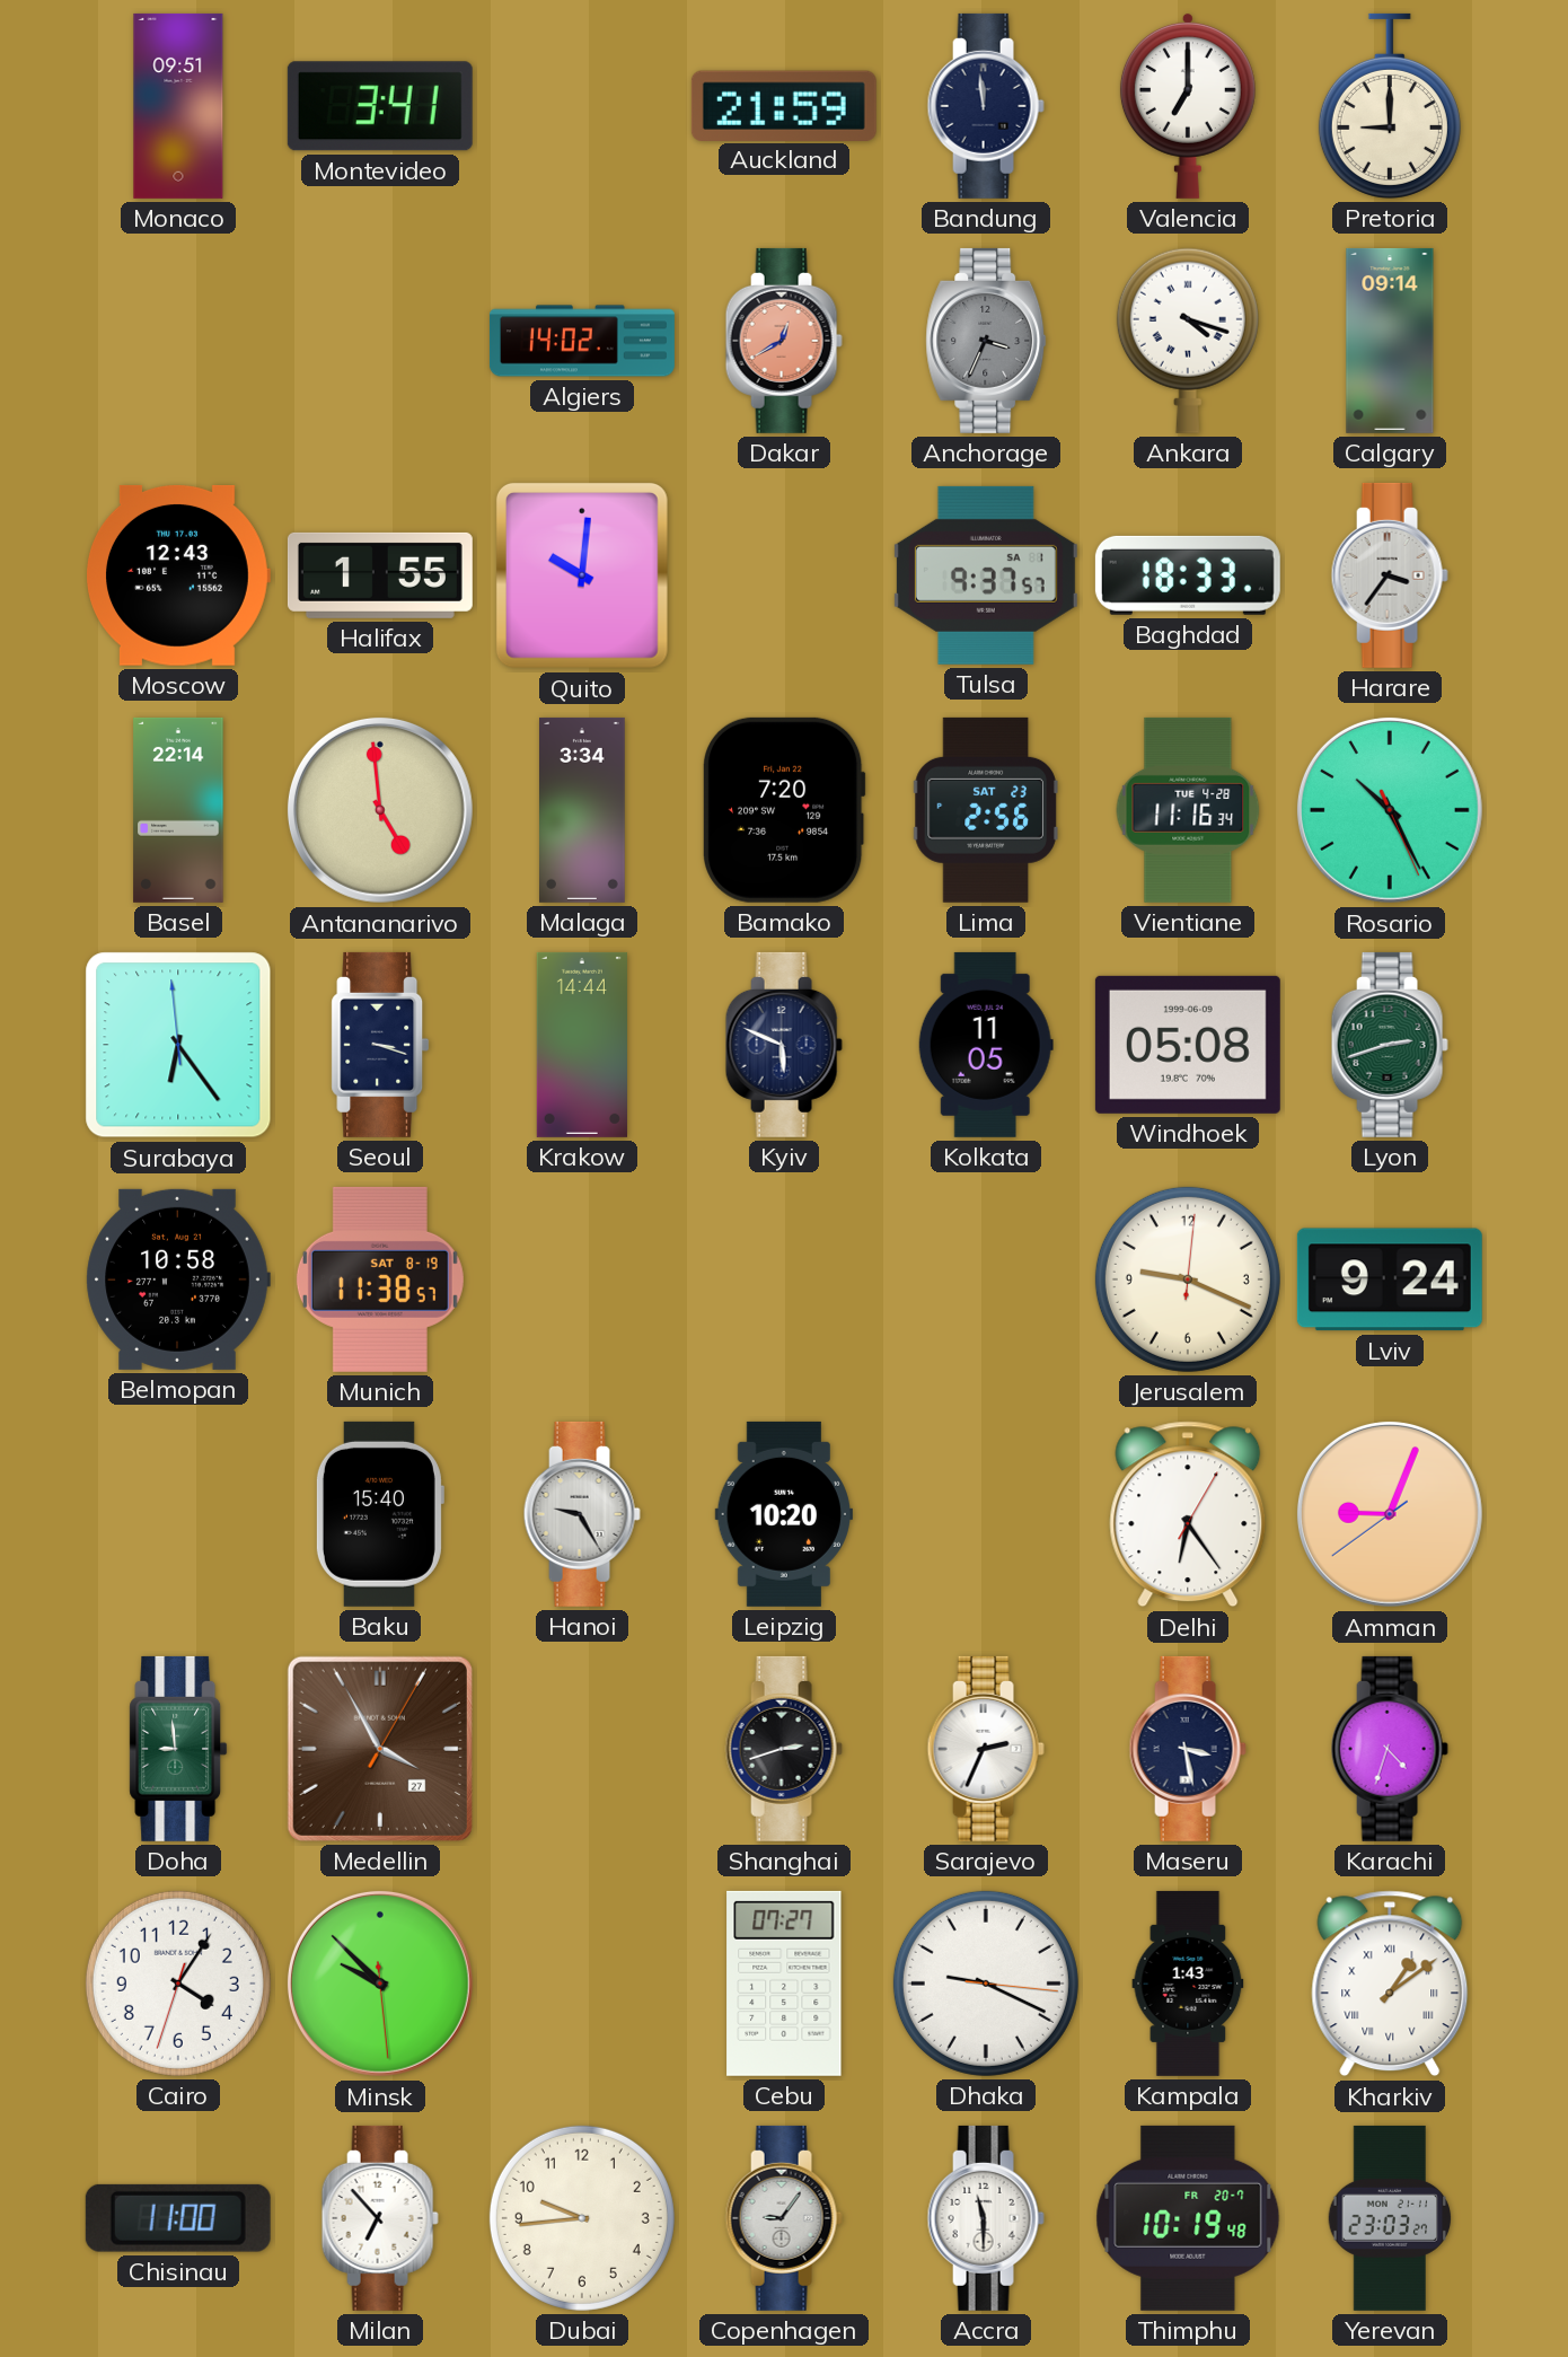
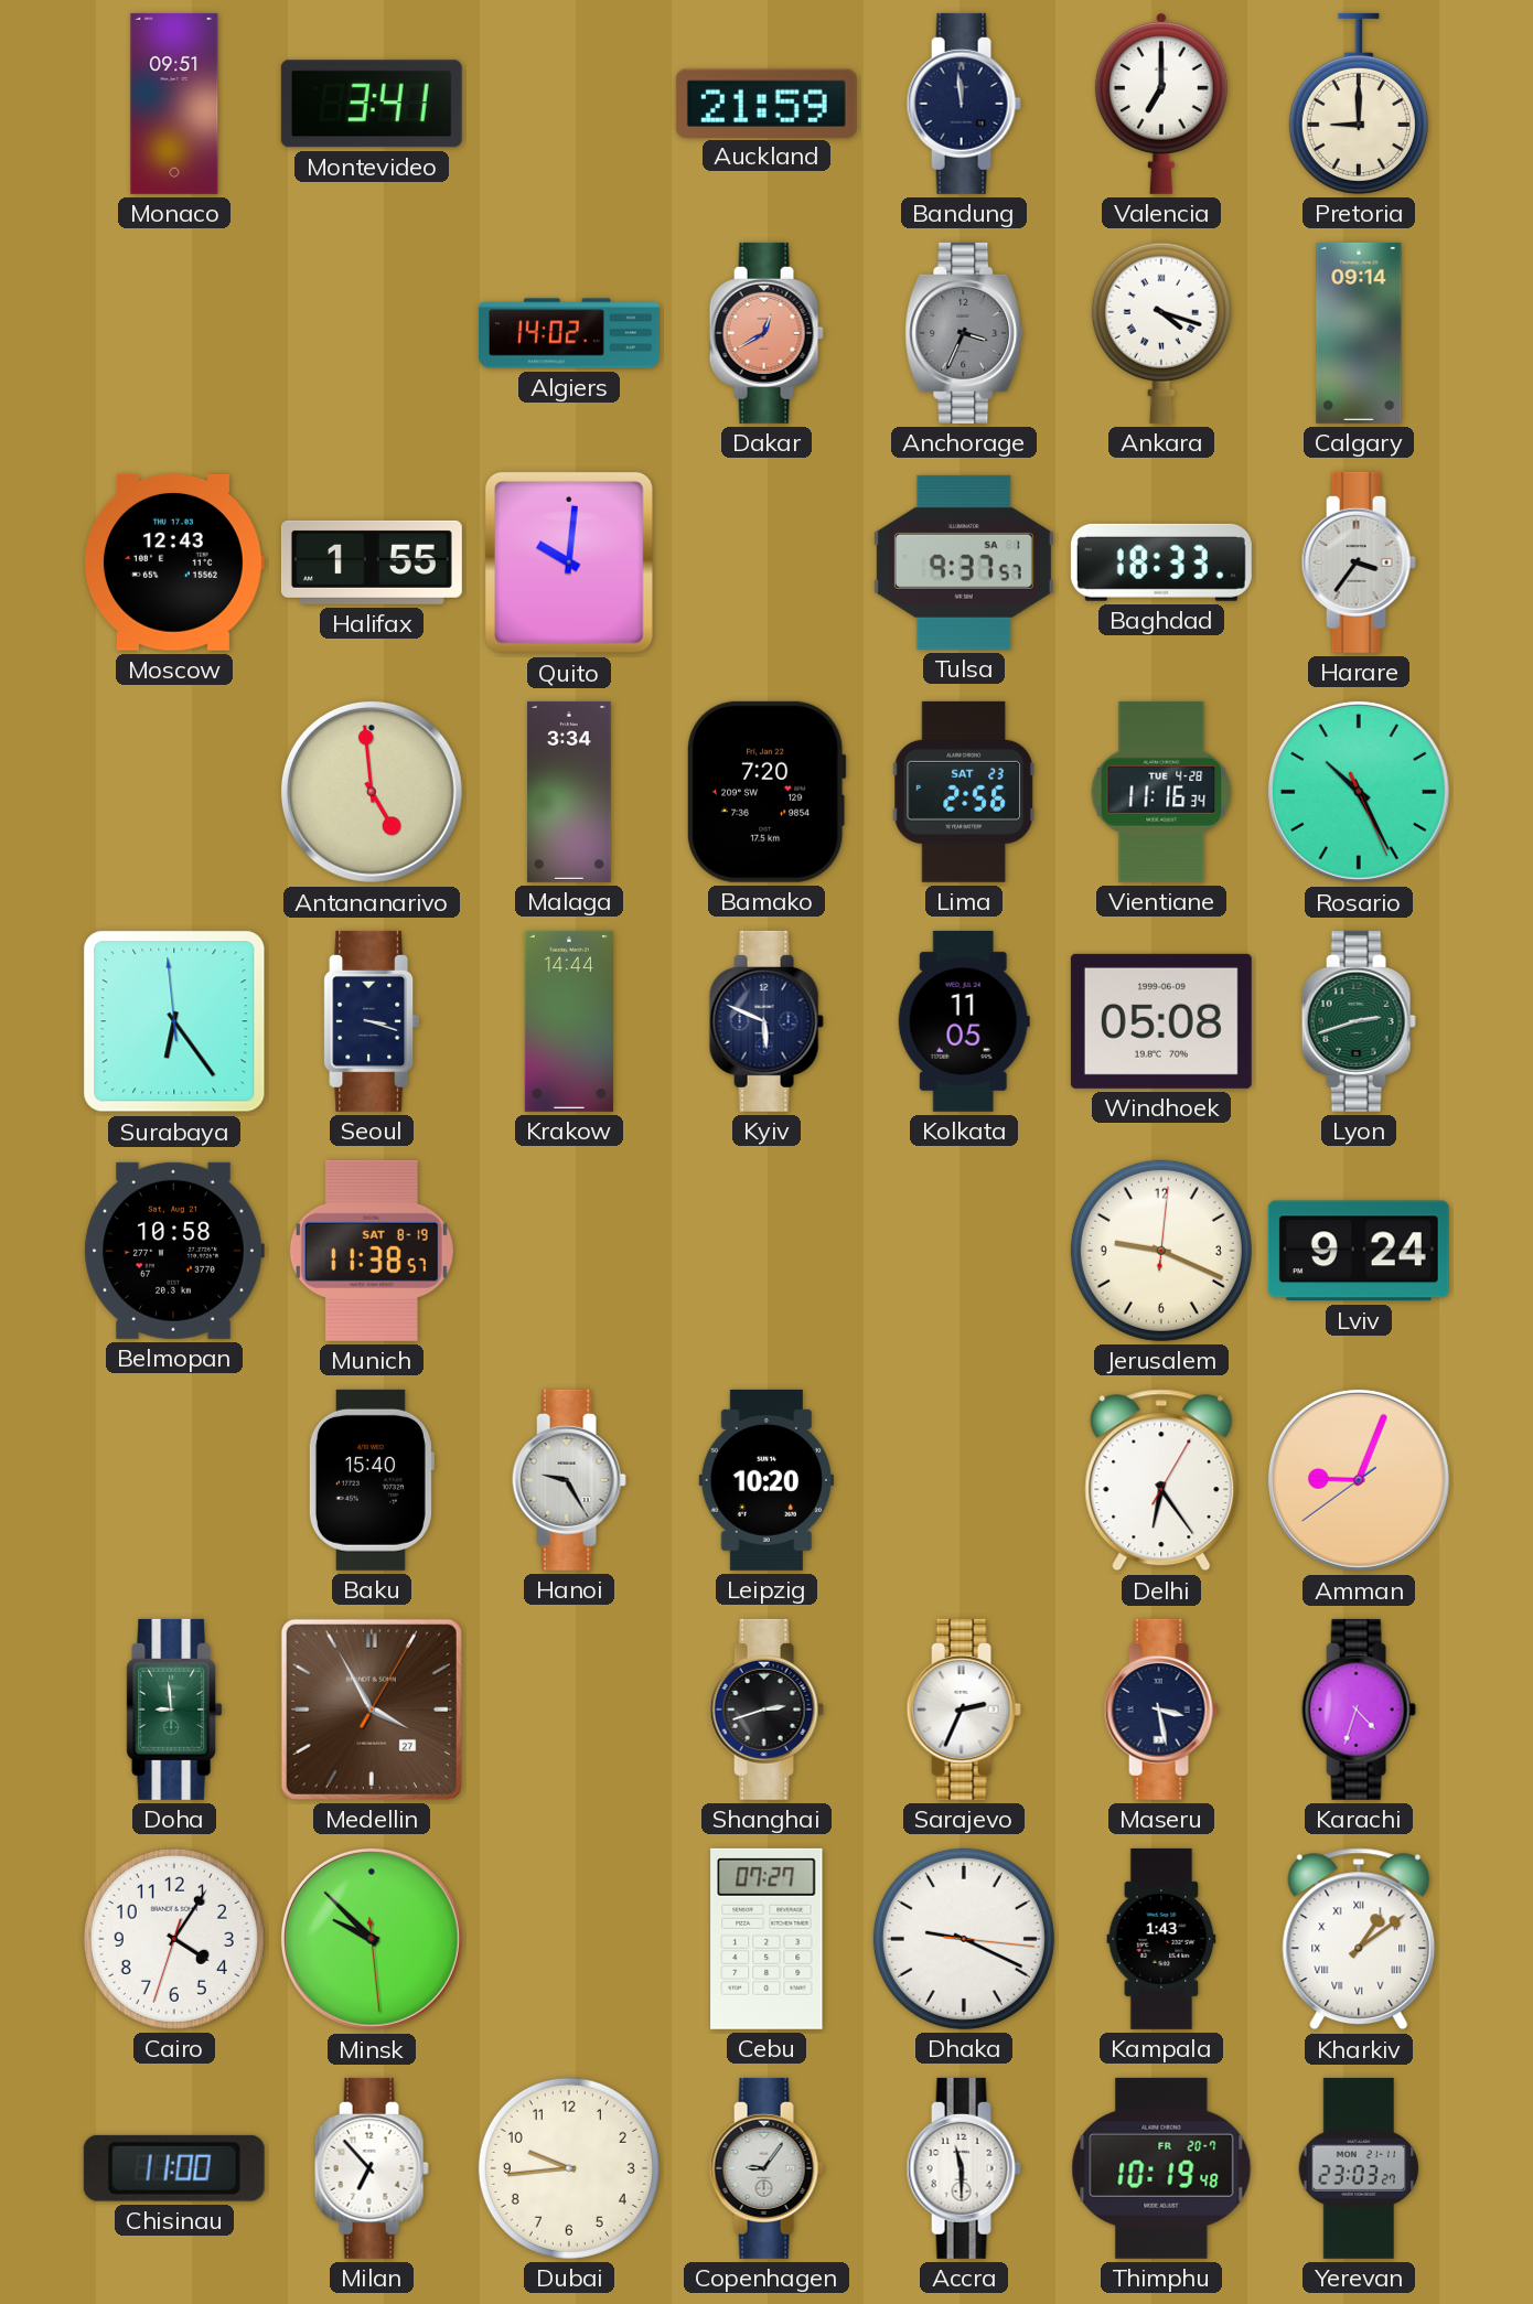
Basel: 22:14 -> none (178, 810)
